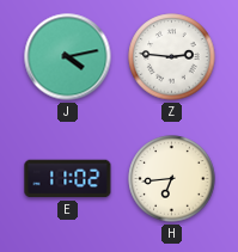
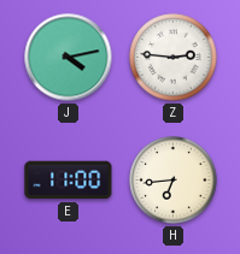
E: 11:02 -> 11:00 (69, 181)
